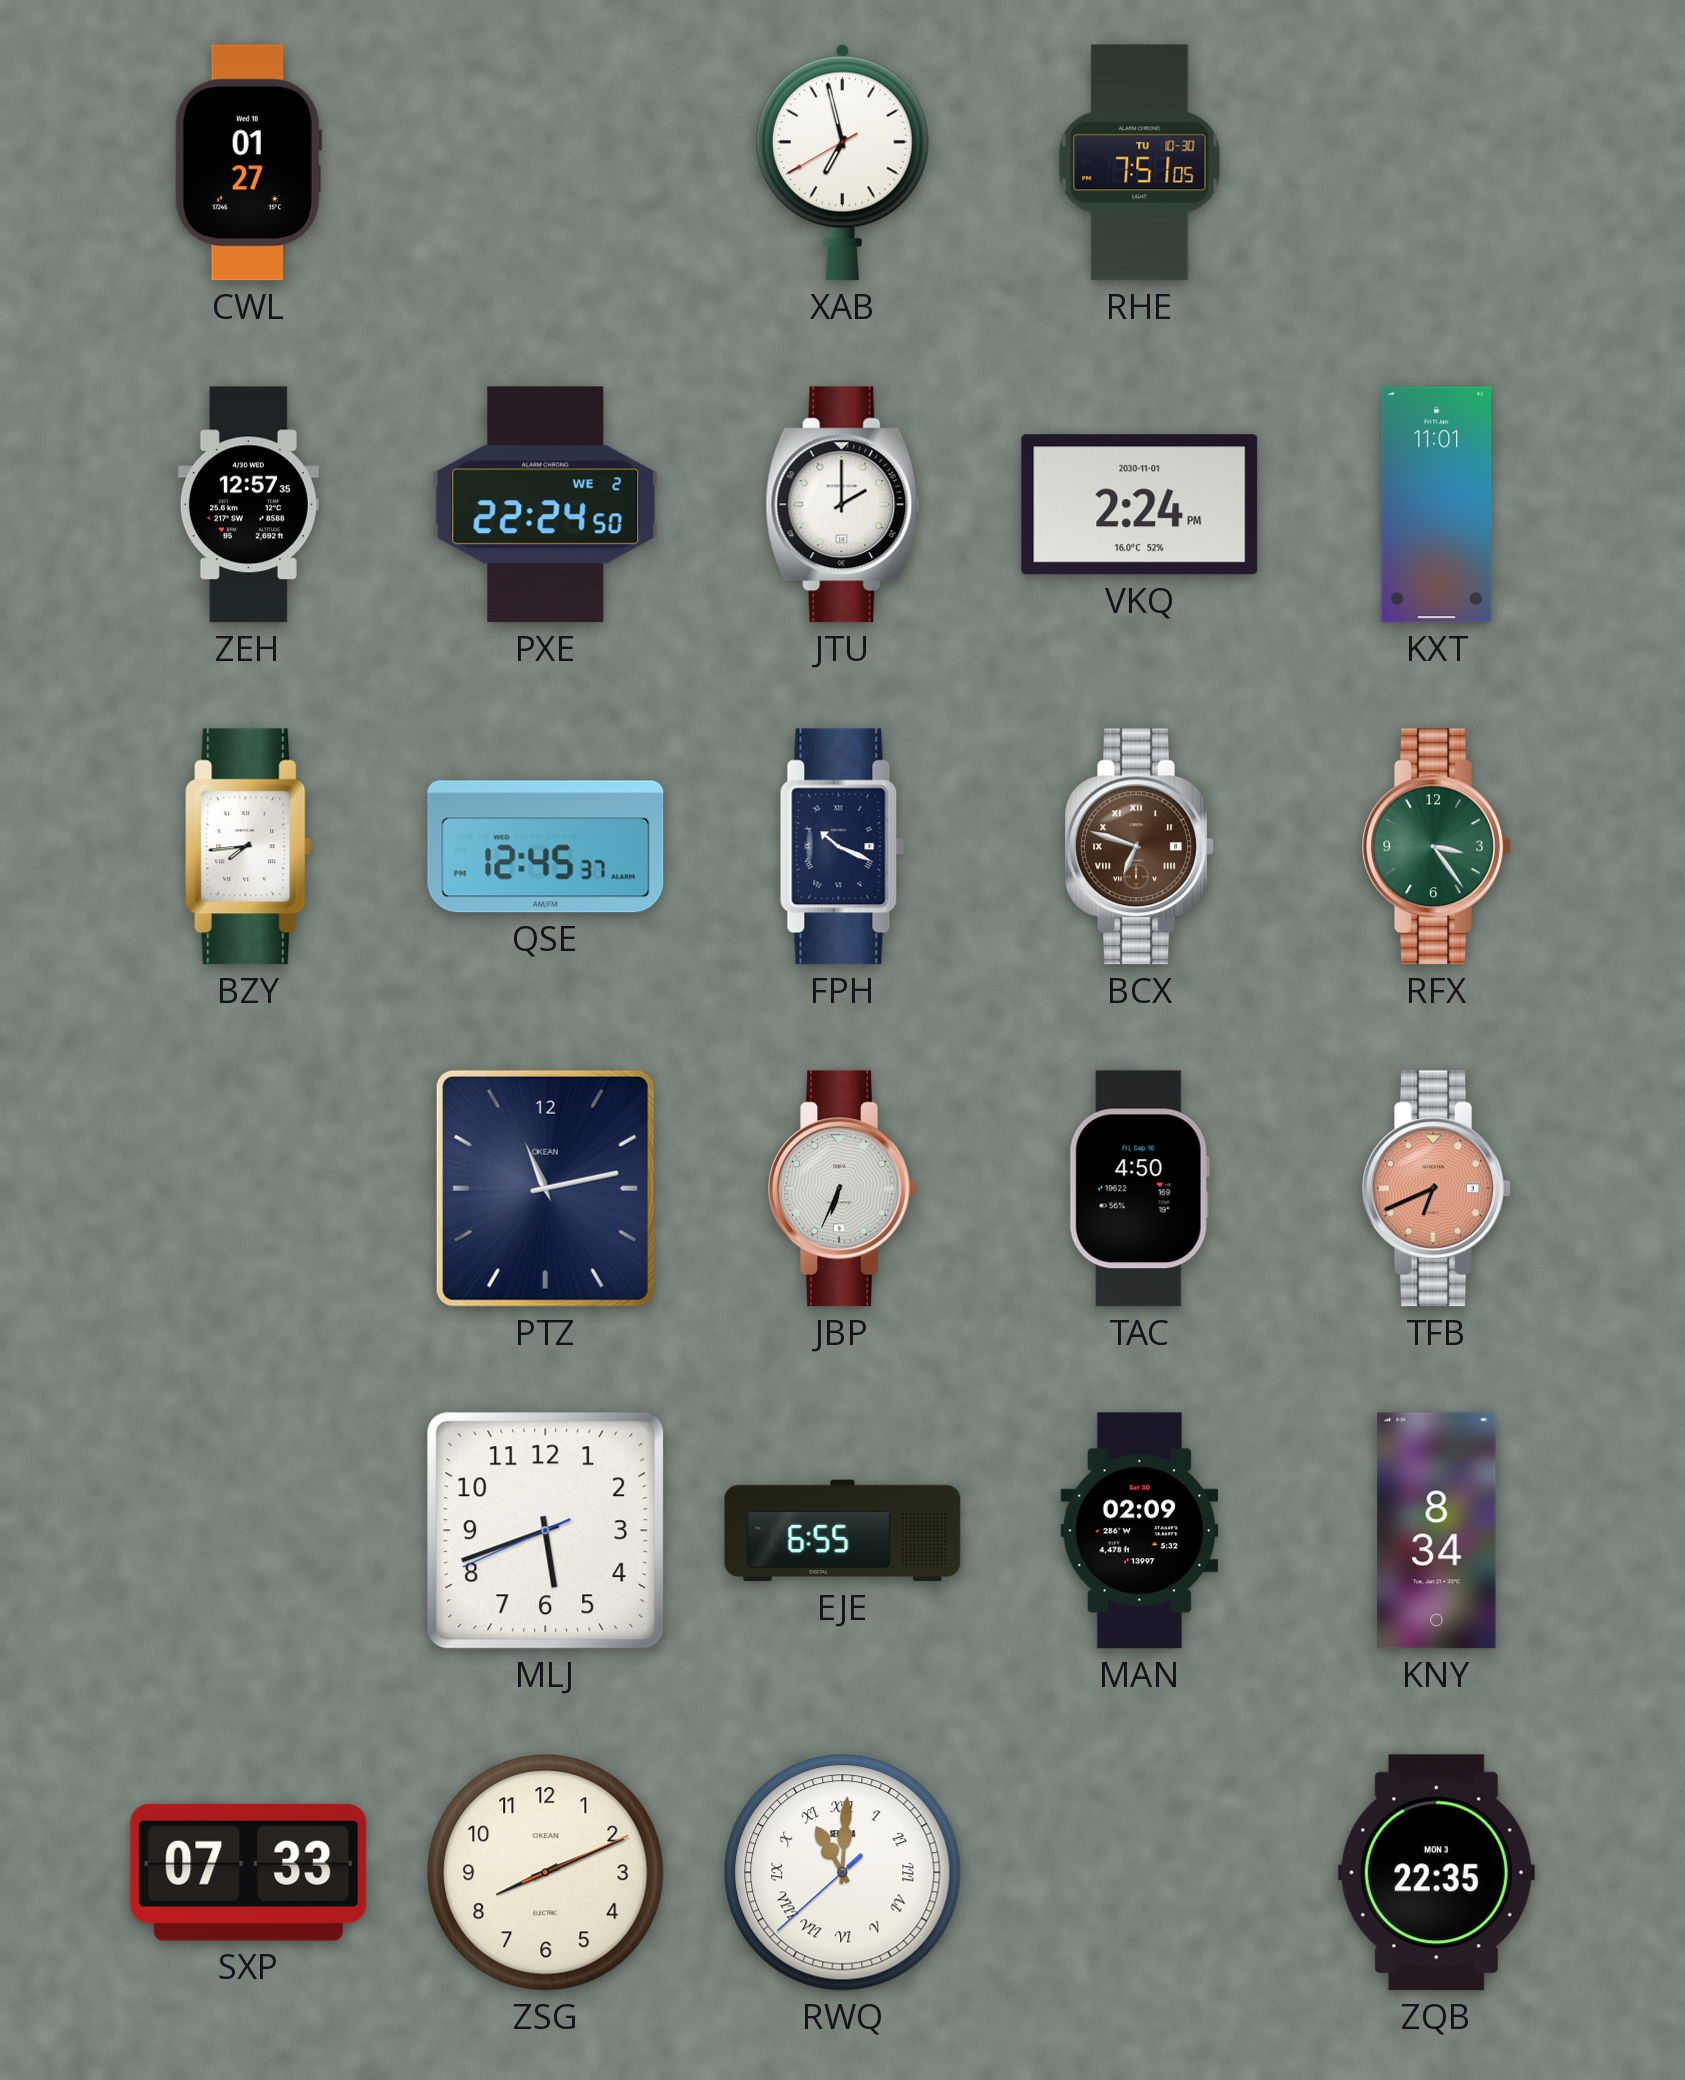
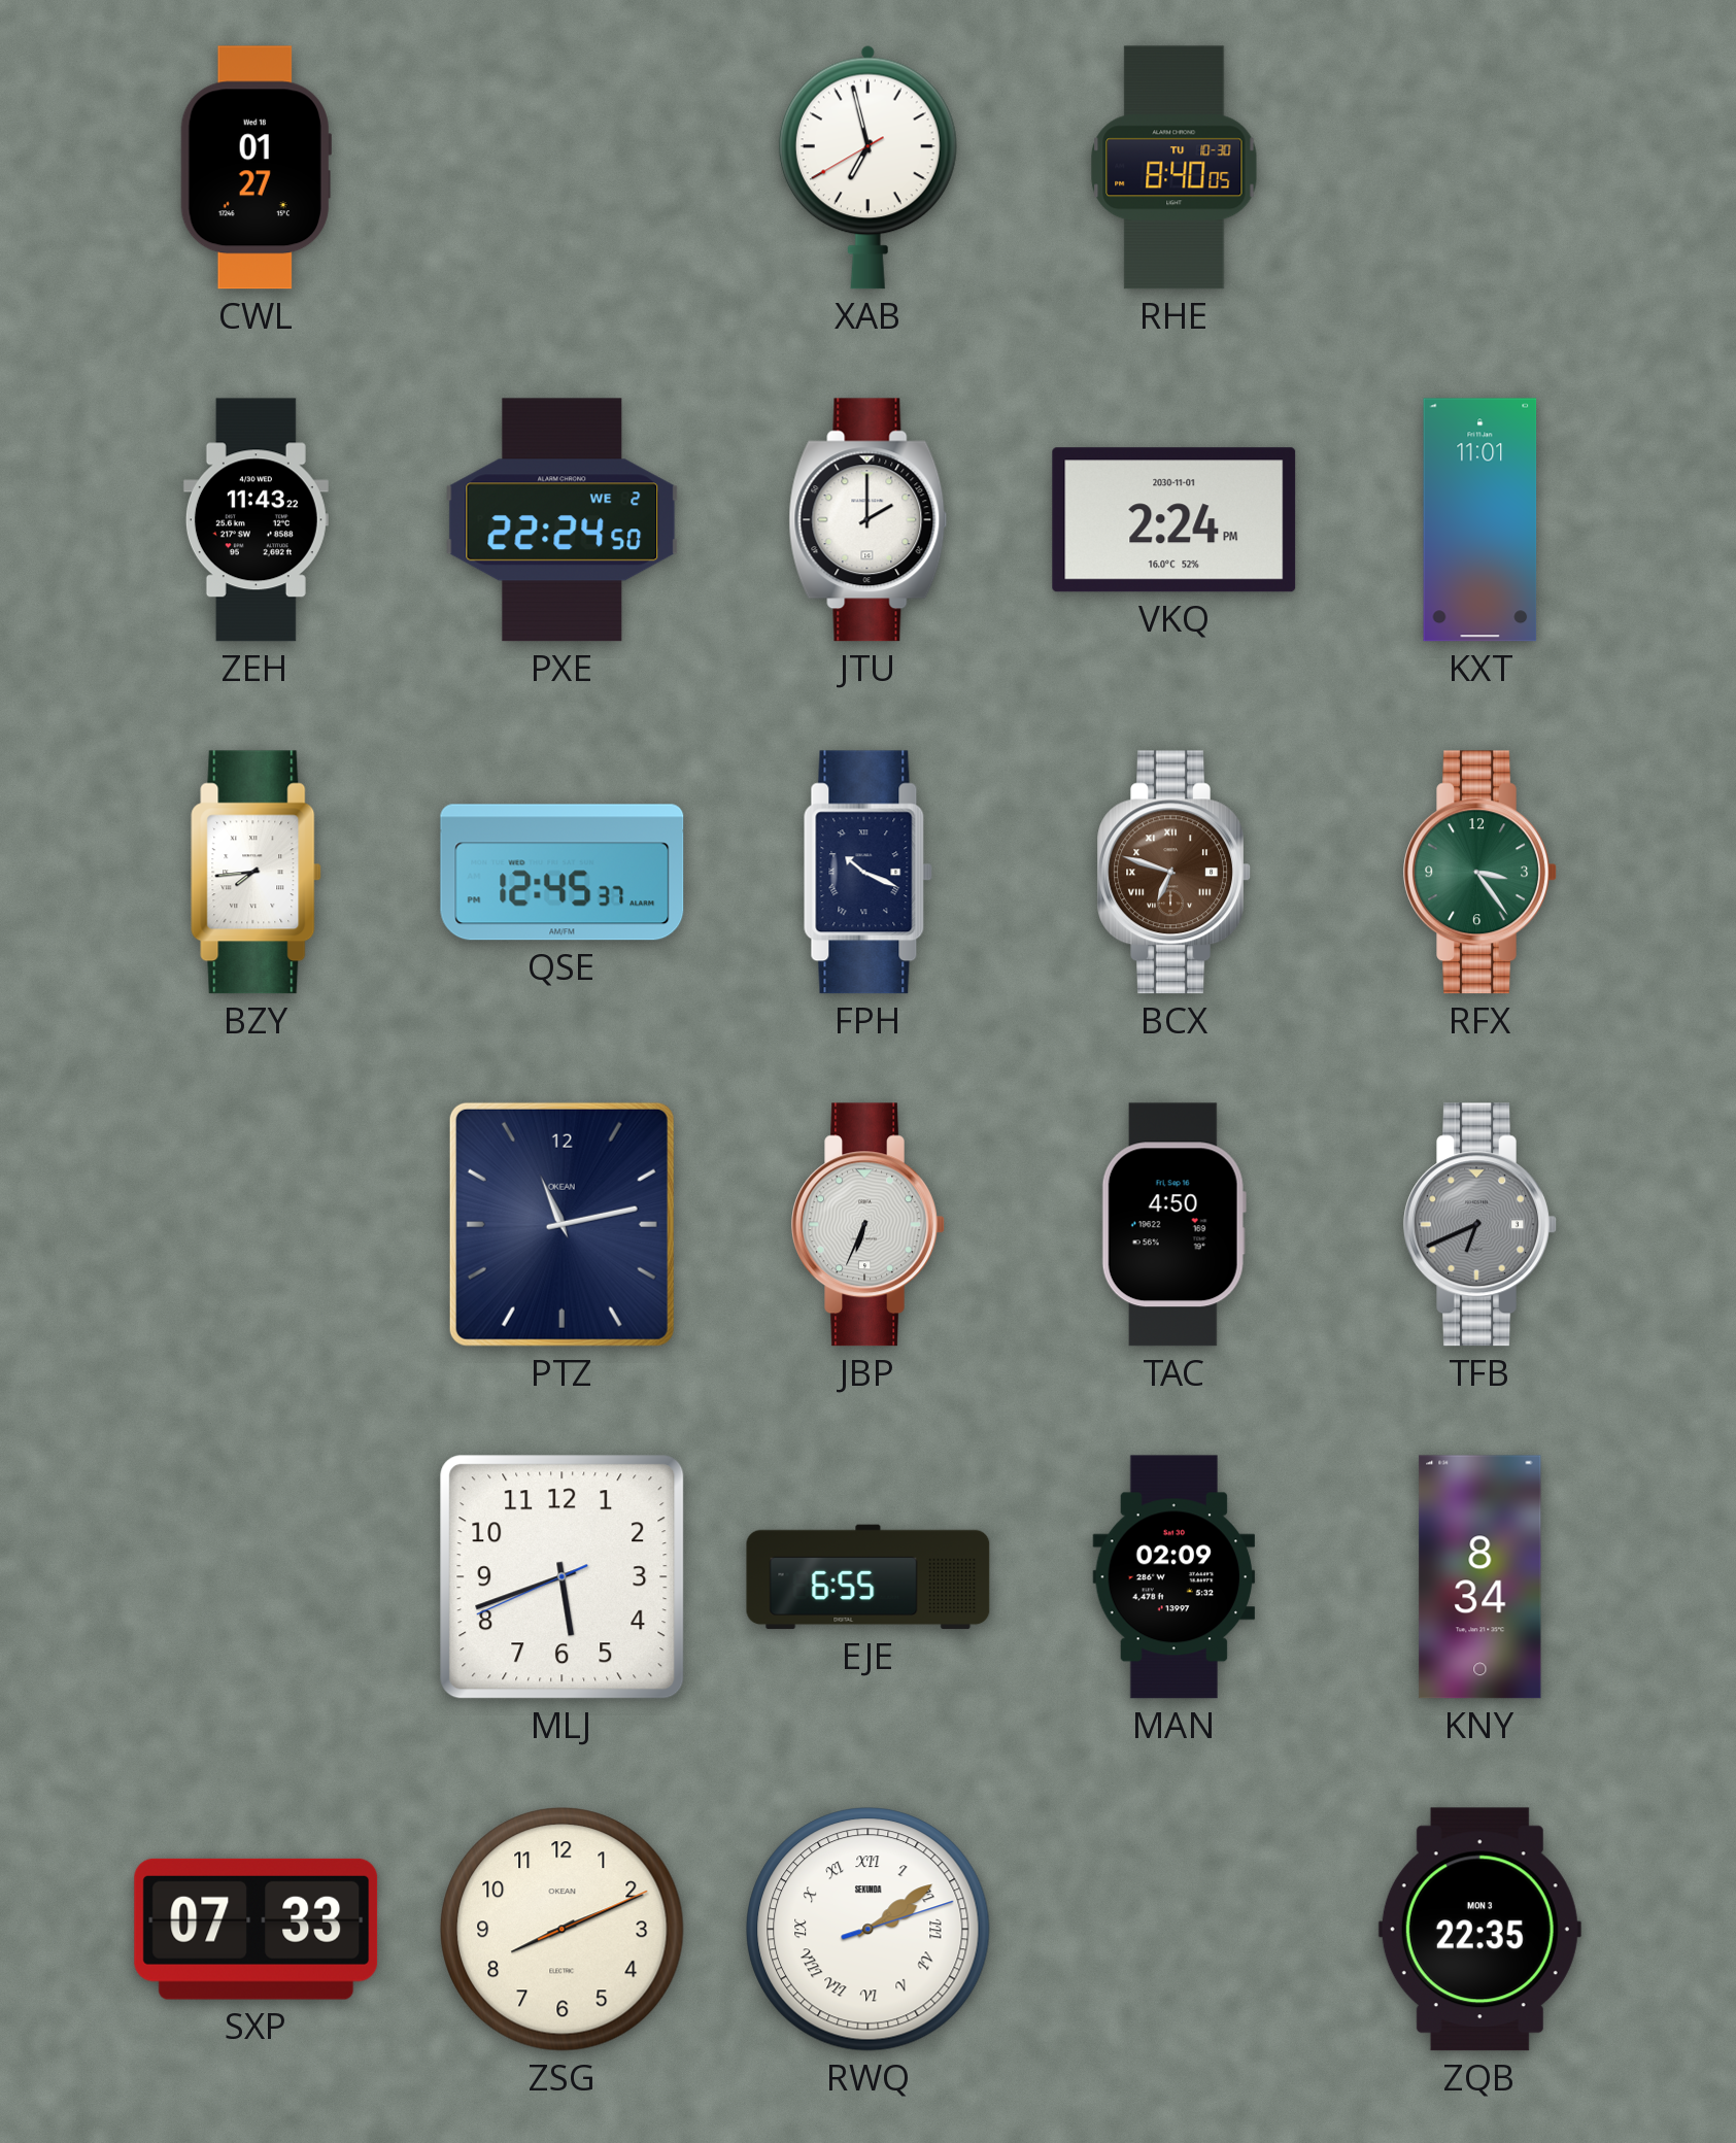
RHE: 7:51 -> 8:40 (1175, 168)
ZEH: 12:57 -> 11:43 (256, 520)
TFB dial: salmon -> grey (1480, 1225)
RWQ: 11:00 -> 2:09 (869, 1930)
